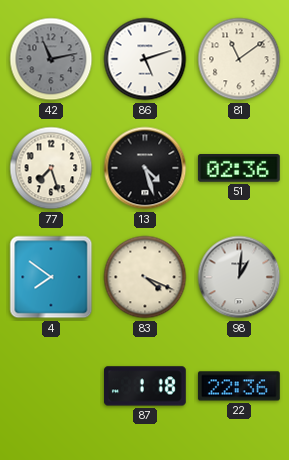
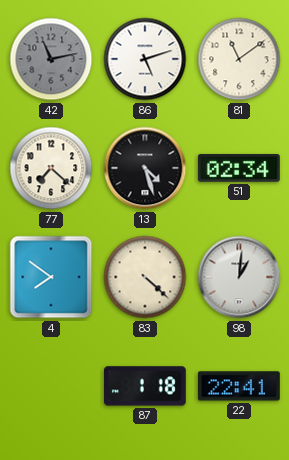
77: 7:27 -> 7:22 (51, 168)
51: 02:36 -> 02:34 (239, 169)
83: 4:19 -> 4:22 (145, 277)
22: 22:36 -> 22:41 (239, 386)
